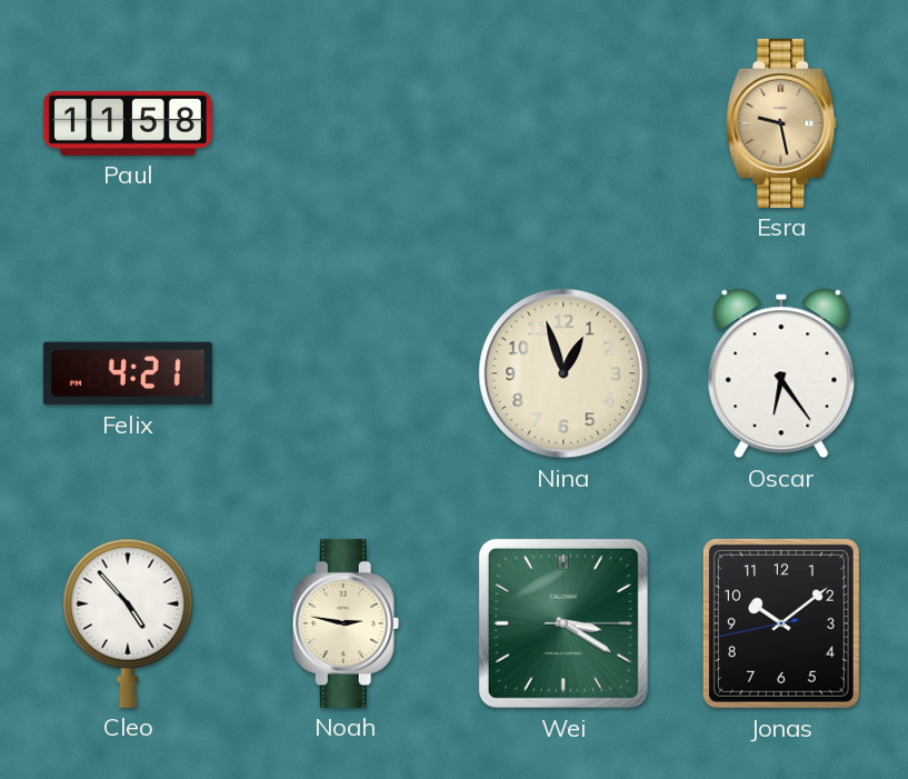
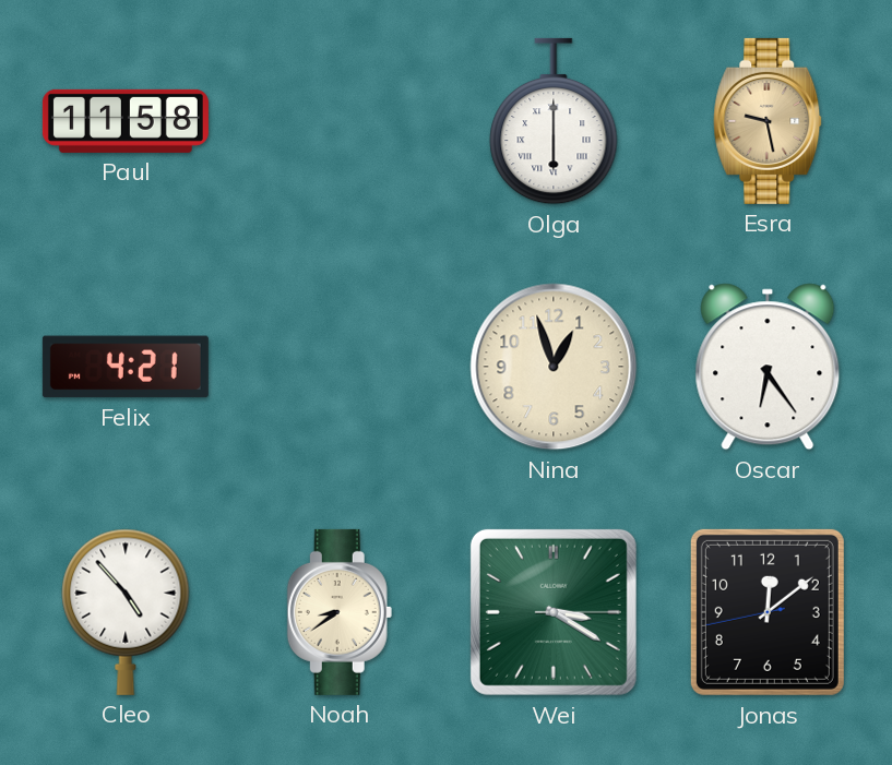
Olga: none -> 6:00 (554, 121)
Noah: 2:47 -> 8:39 (340, 612)
Jonas: 10:08 -> 12:08 (768, 612)
